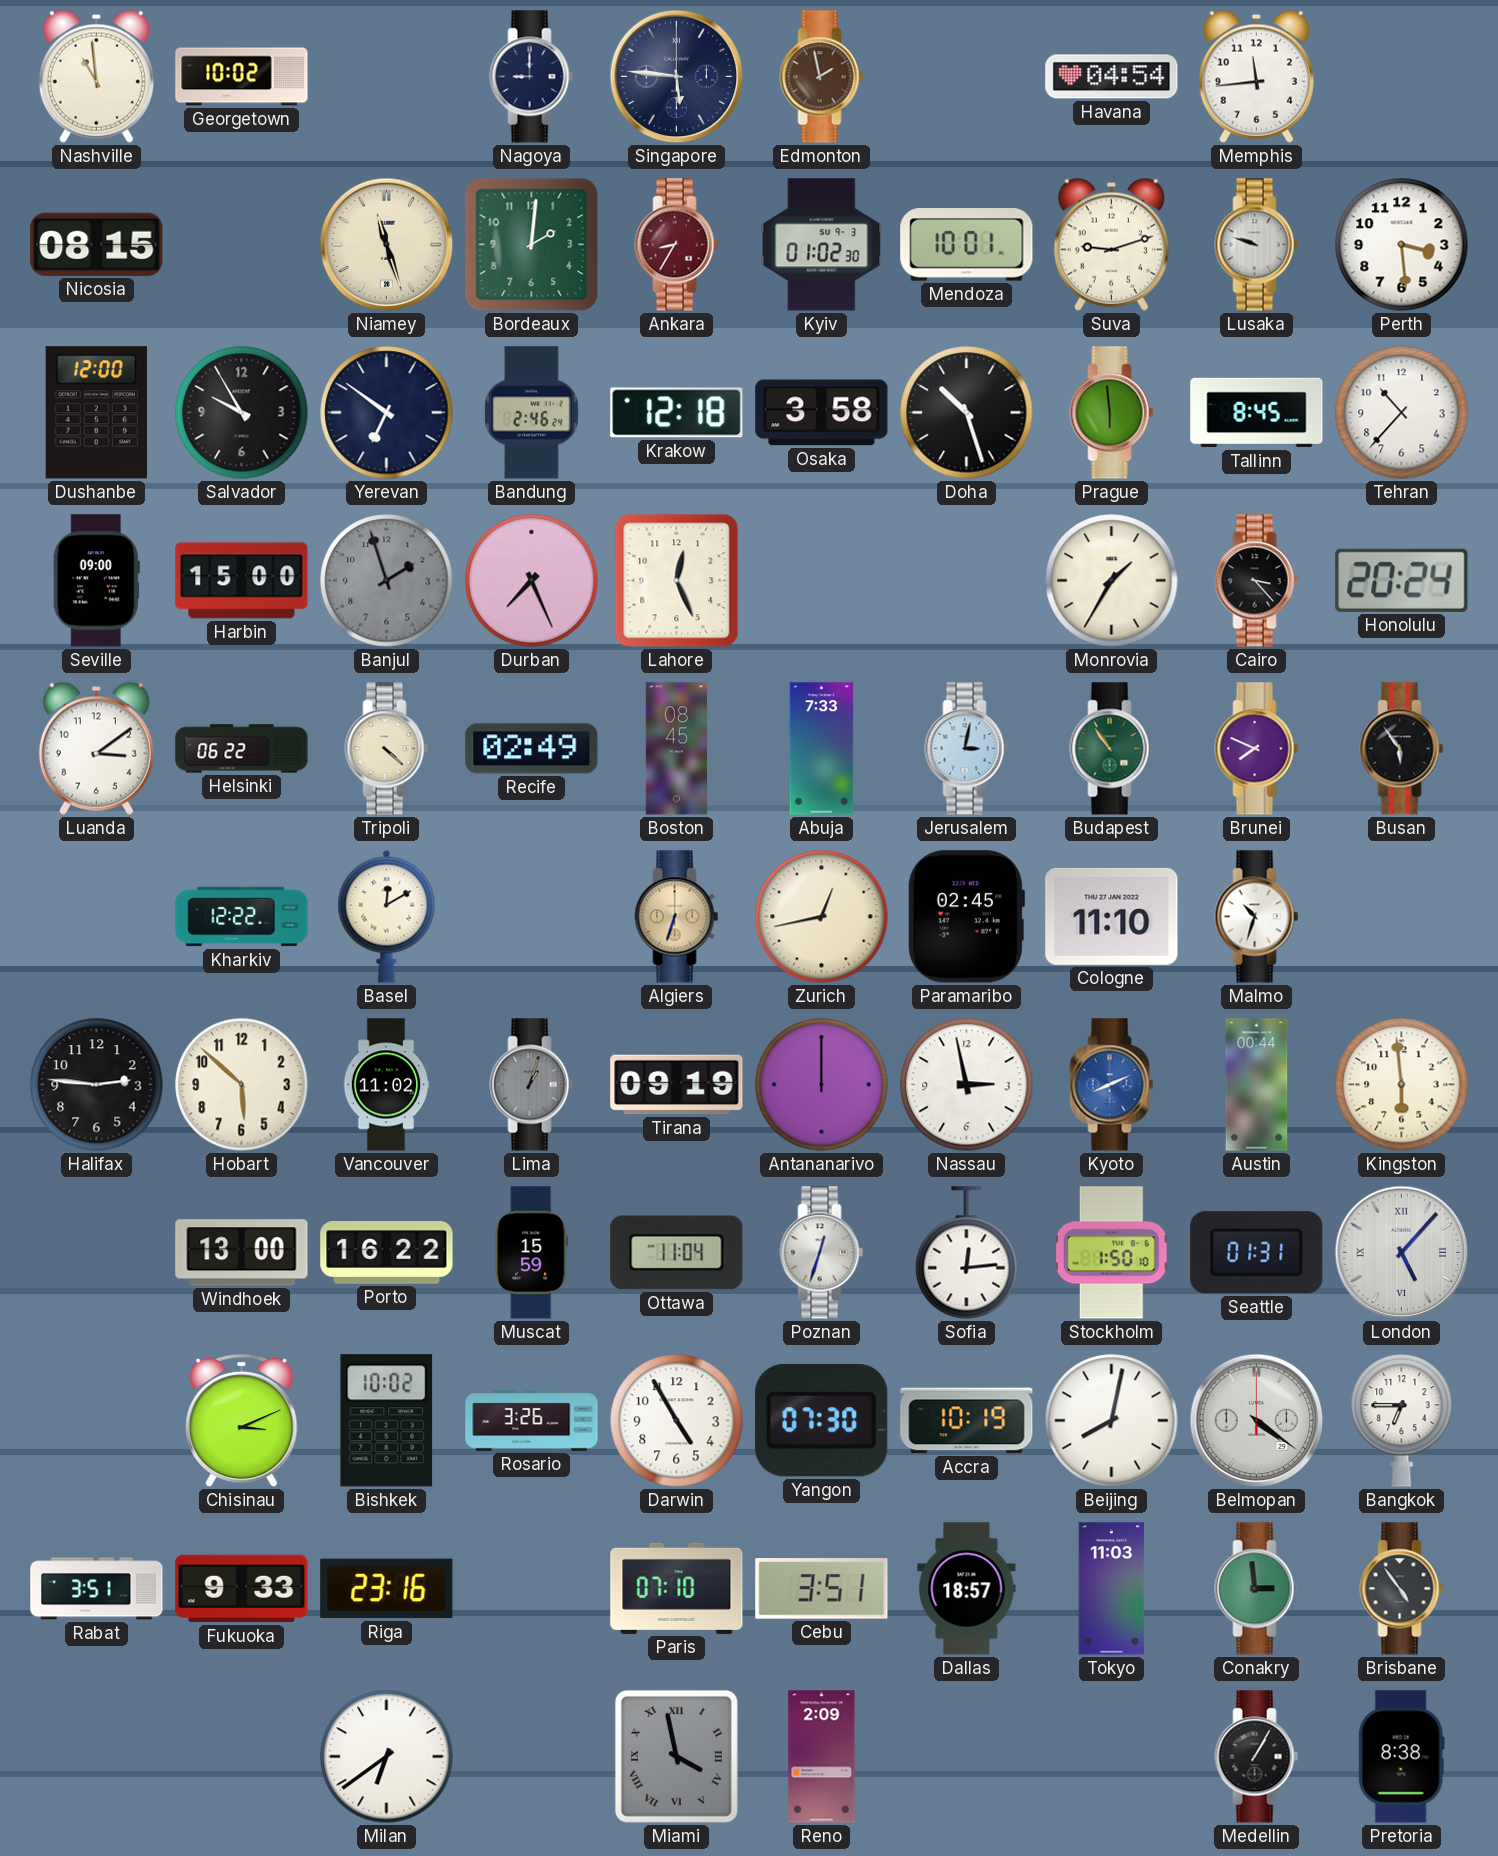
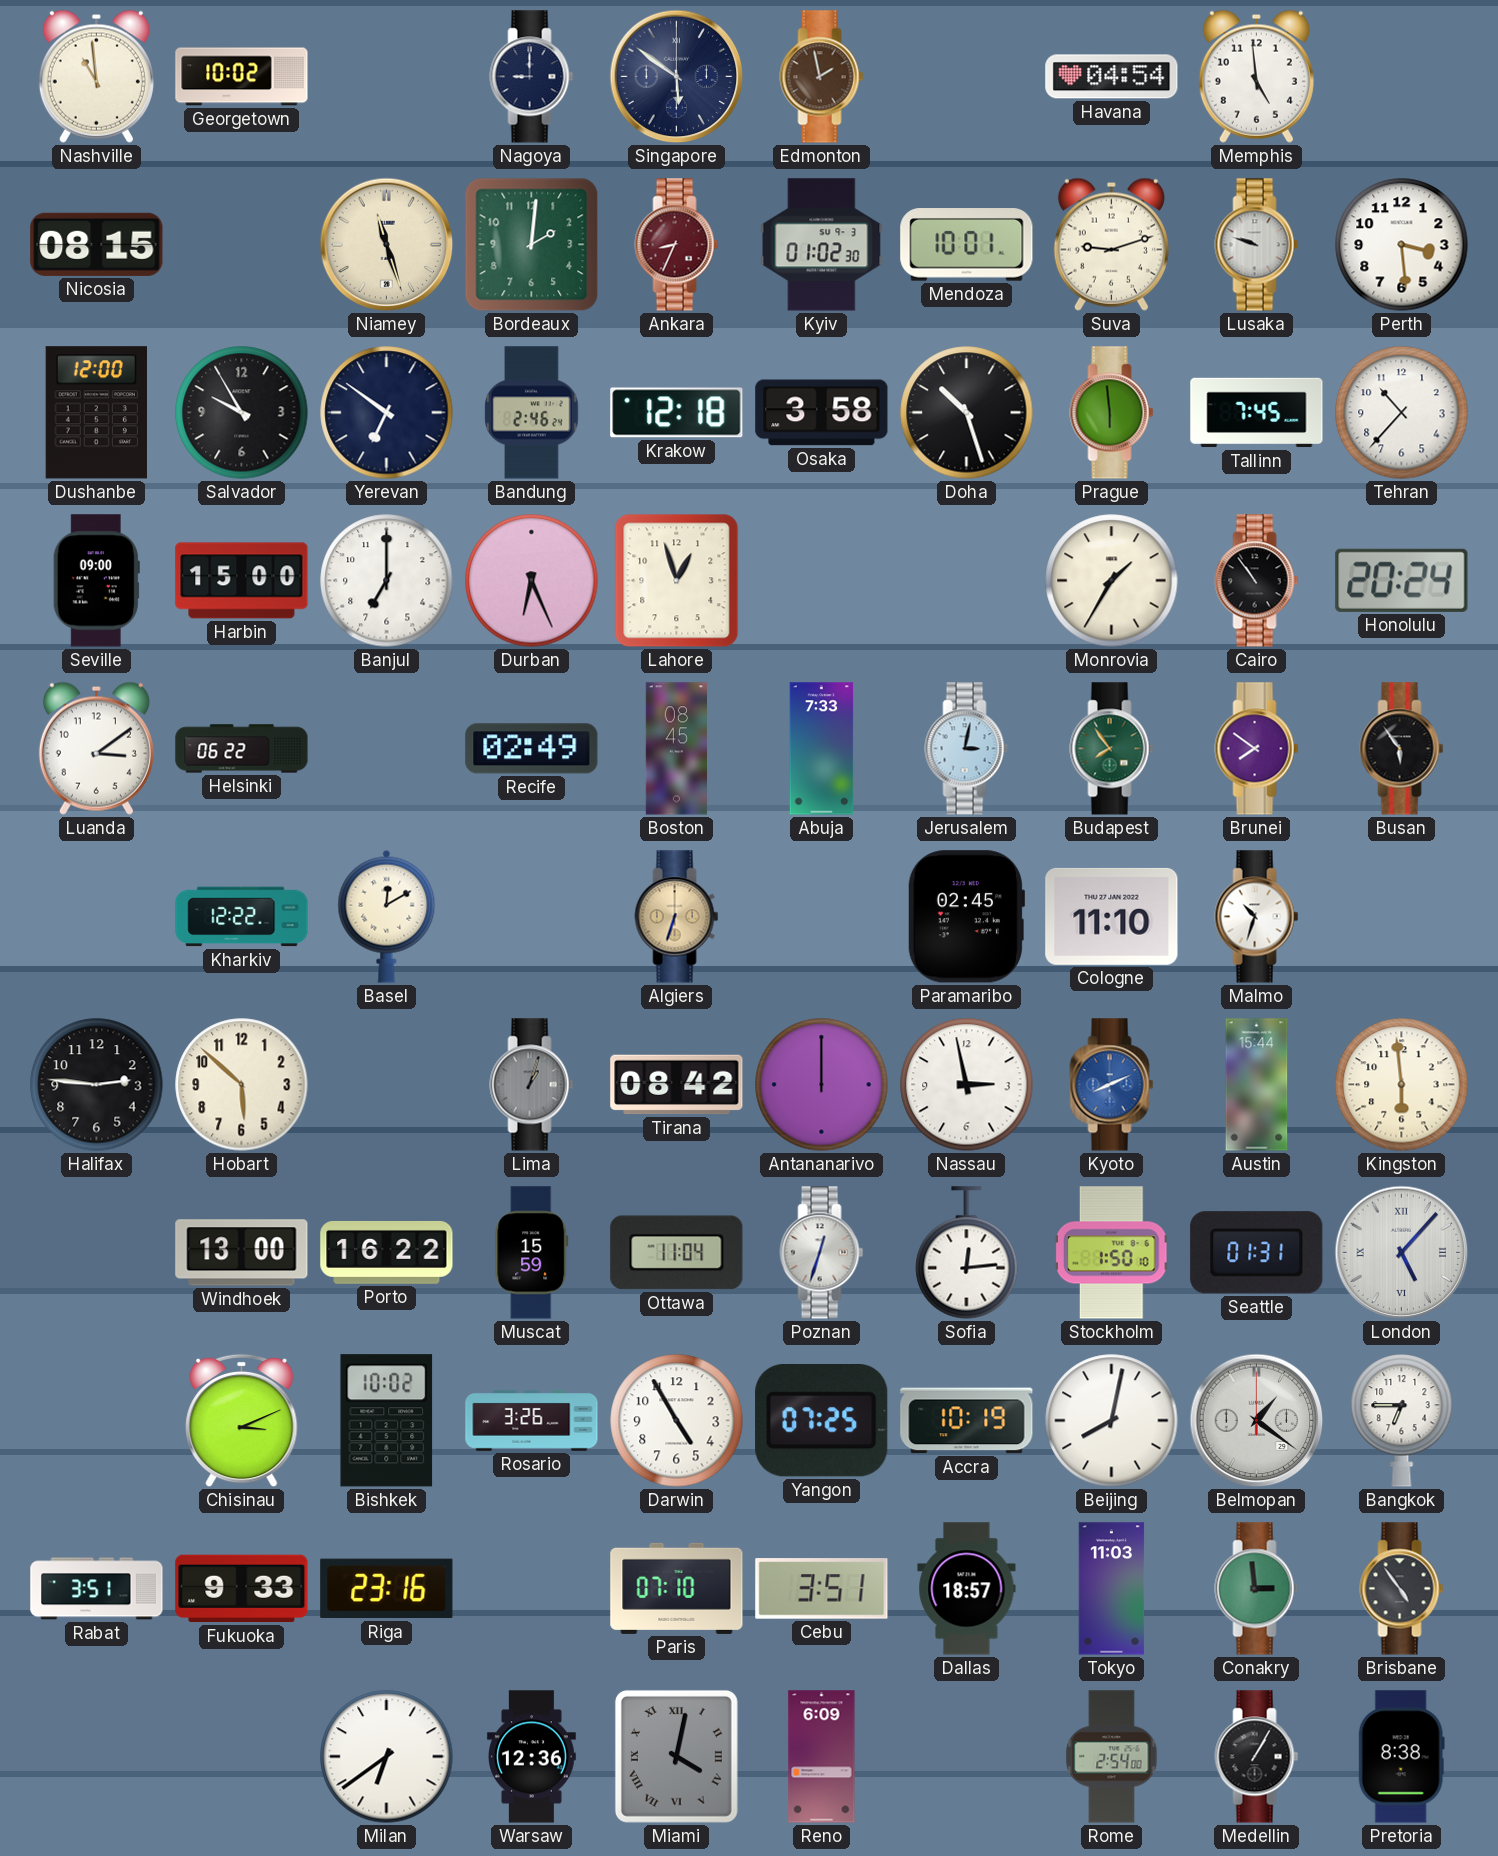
Singapore: 5:46 -> 5:51 (677, 77)
Memphis: 11:44 -> 4:59 (1256, 76)
Ankara: 8:35 -> 8:34 (677, 245)
Tallinn: 8:45 -> 7:45 (1257, 413)
Banjul: 1:57 -> 7:00 (387, 581)
Banjul dial: grey -> white (387, 581)
Durban: 7:26 -> 6:26 (532, 581)
Lahore: 12:26 -> 12:57 (677, 581)
Cairo: 3:23 -> 10:54 (1257, 581)
Tripoli: 4:22 -> none (387, 749)
Budapest: 10:54 -> 7:54 (1112, 749)
Brunei: 7:49 -> 7:51 (1257, 749)
Zurich: 12:43 -> none (822, 917)
Vancouver: 11:02 -> none (386, 1085)
Tirana: 09:19 -> 08:42 (677, 1085)
Austin: 00:44 -> 15:44 (1257, 1085)
Yangon: 07:30 -> 07:25 (822, 1421)
Belmopan: 4:21 -> 1:21 (1257, 1421)
Warsaw: none -> 12:36 (532, 1757)
Miami: 3:58 -> 4:02 (676, 1756)
Reno: 2:09 -> 6:09 (822, 1757)
Rome: none -> 2:54 (1112, 1757)
